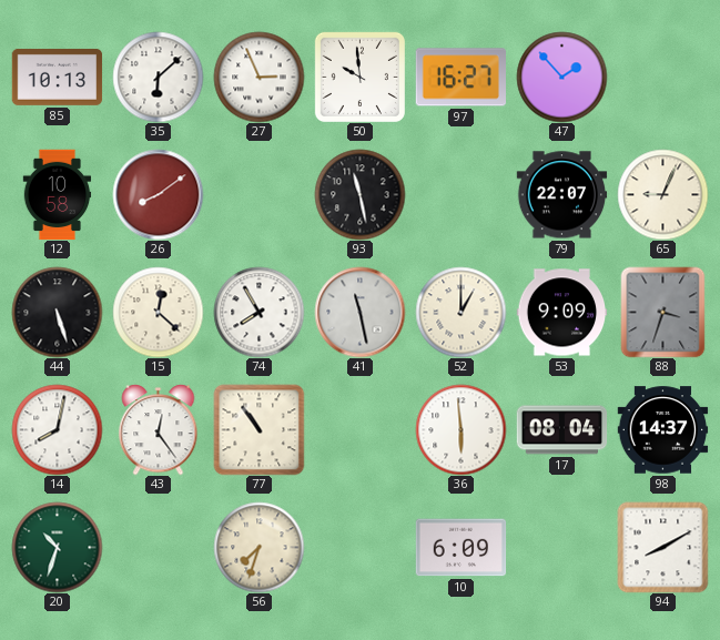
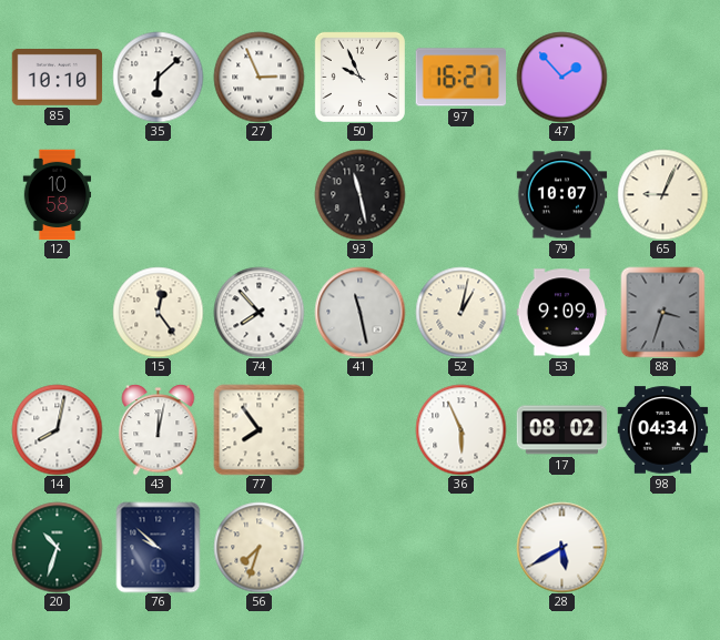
85: 10:13 -> 10:10 (57, 77)
50: 9:59 -> 9:56 (359, 77)
26: 8:09 -> none (158, 194)
79: 22:07 -> 10:07 (561, 195)
44: 5:27 -> none (57, 312)
15: 12:22 -> 12:24 (158, 312)
74: 7:55 -> 7:53 (258, 312)
52: 1:00 -> 1:02 (460, 312)
43: 12:24 -> 12:02 (159, 429)
77: 10:54 -> 7:54 (258, 429)
36: 5:59 -> 5:56 (460, 429)
17: 08:04 -> 08:02 (561, 430)
98: 14:37 -> 04:34 (662, 430)
76: none -> 9:52 (159, 547)
10: 6:09 -> none (460, 548)
28: none -> 5:40 (561, 547)
94: 8:10 -> none (662, 547)
